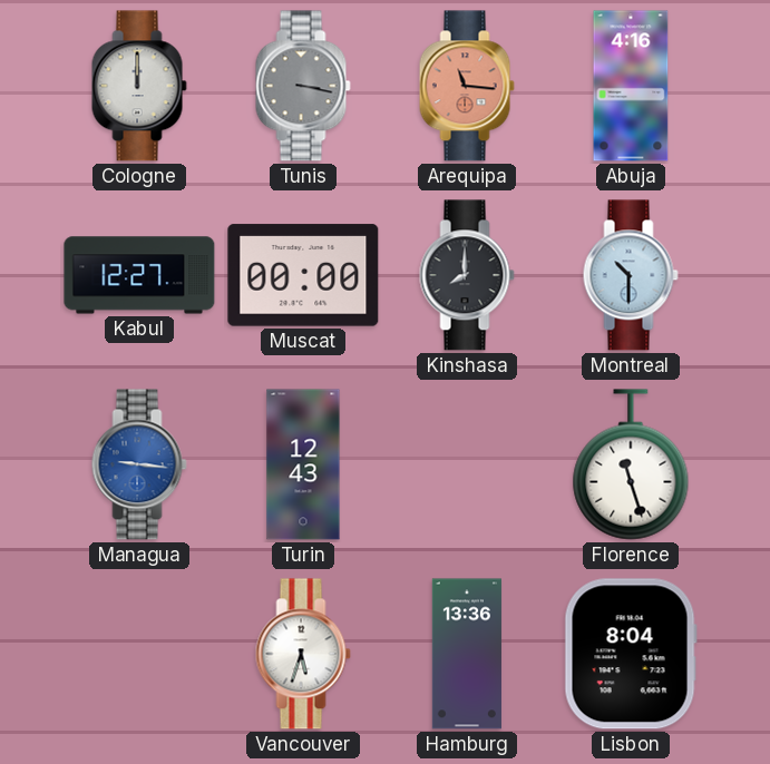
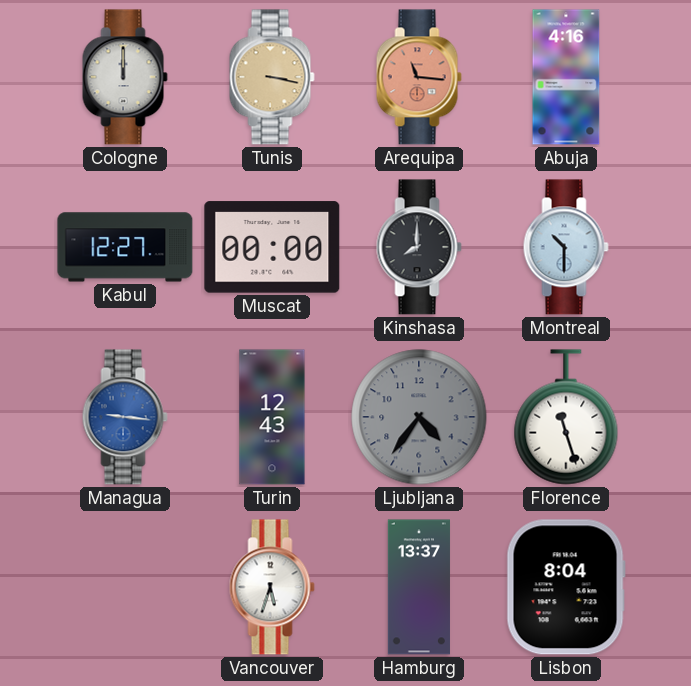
Tunis dial: grey -> champagne (272, 77)
Ljubljana: none -> 4:36 (419, 417)
Hamburg: 13:36 -> 13:37 (419, 587)
